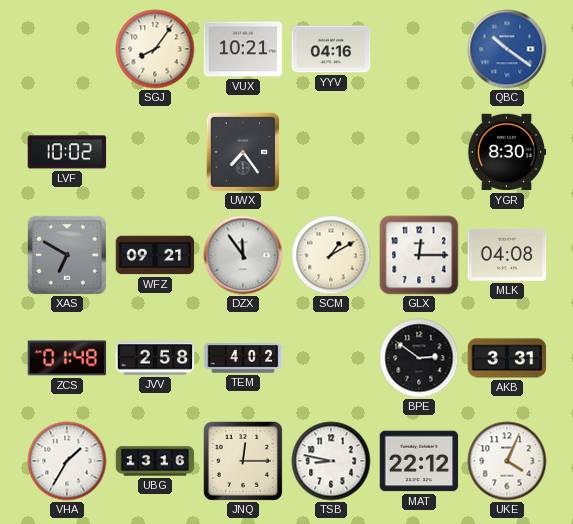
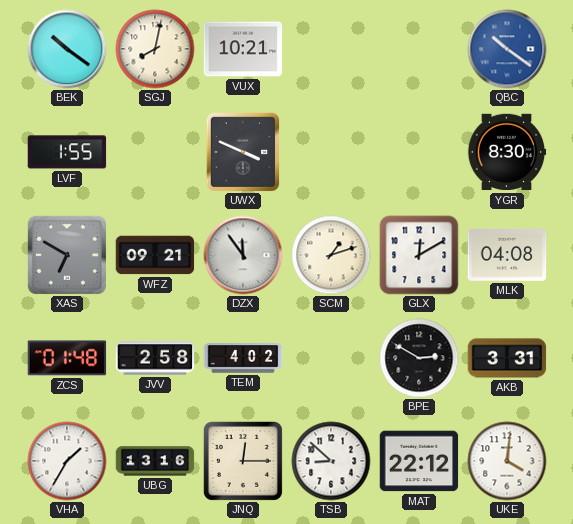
BEK: none -> 10:21 (67, 49)
SGJ: 8:06 -> 8:02 (155, 49)
YYV: 04:16 -> none (331, 49)
LVF: 10:02 -> 1:55 (67, 152)
UWX: 7:24 -> 3:49 (243, 152)
SCM: 1:10 -> 1:12 (331, 255)
GLX: 12:15 -> 12:10 (419, 255)
BPE: 2:51 -> 2:50 (419, 358)
TSB: 8:47 -> 8:52 (331, 461)
UKE: 4:04 -> 4:01 (507, 461)
